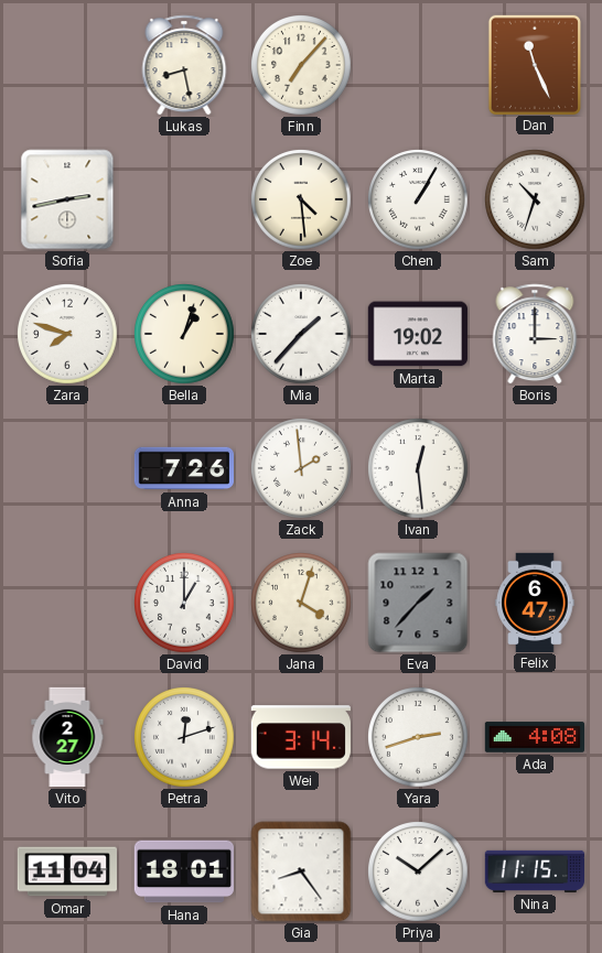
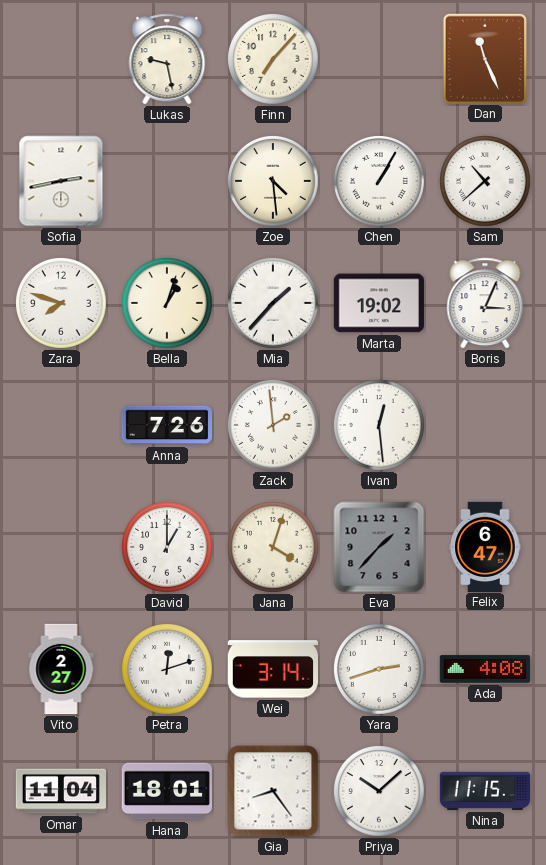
Lukas: 8:28 -> 9:28 (167, 59)
Sam: 10:33 -> 10:38 (486, 182)
Boris: 3:00 -> 3:04 (485, 303)
